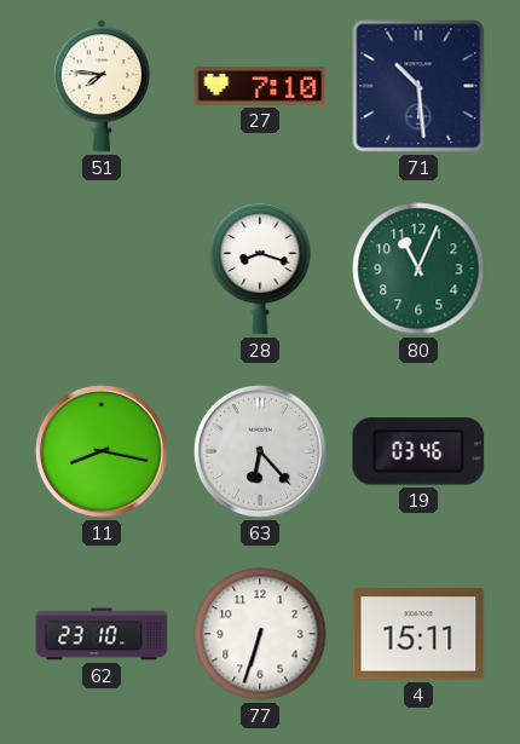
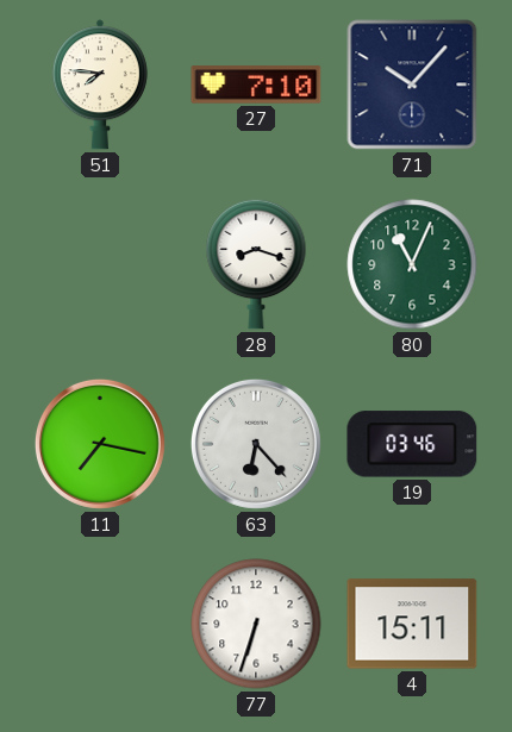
71: 10:29 -> 10:07 (412, 85)
11: 8:17 -> 7:17 (100, 444)
62: 23:10 -> none (102, 634)
